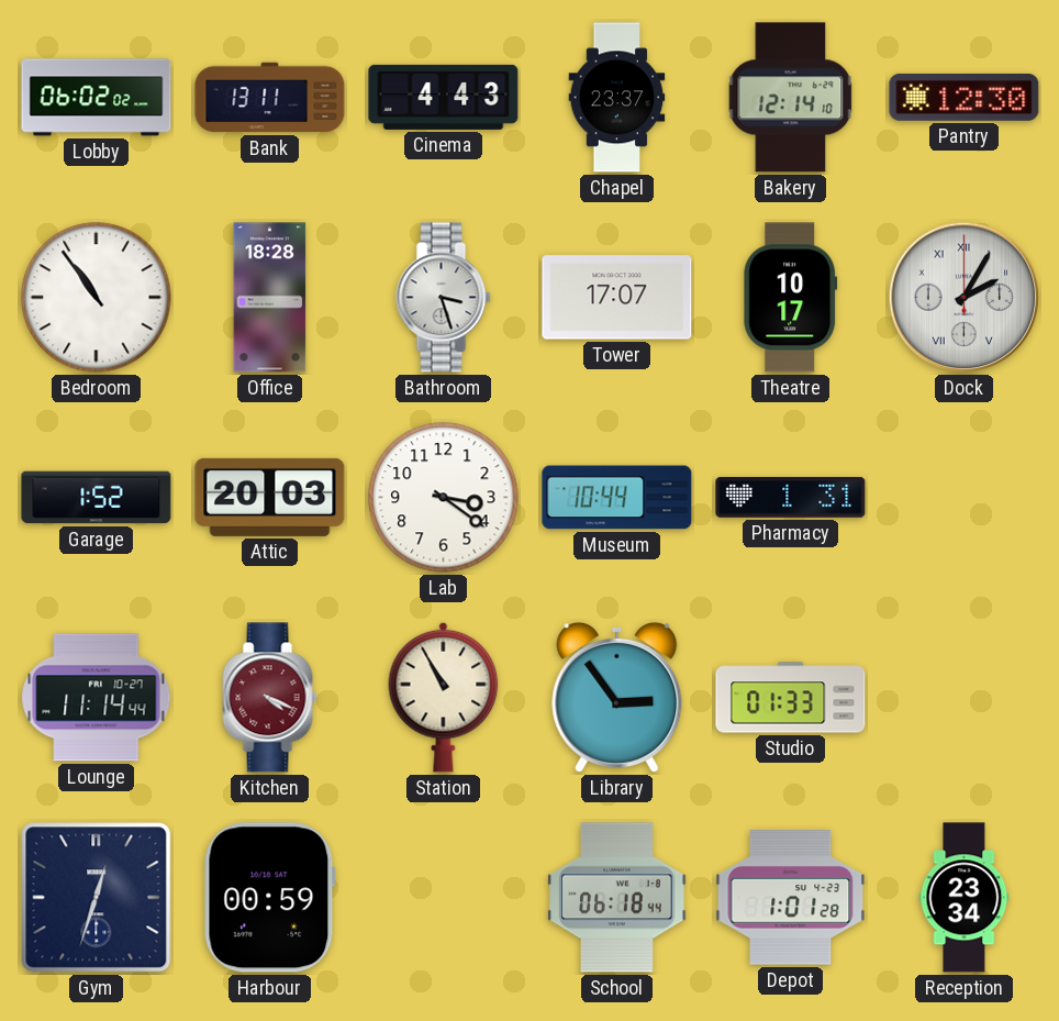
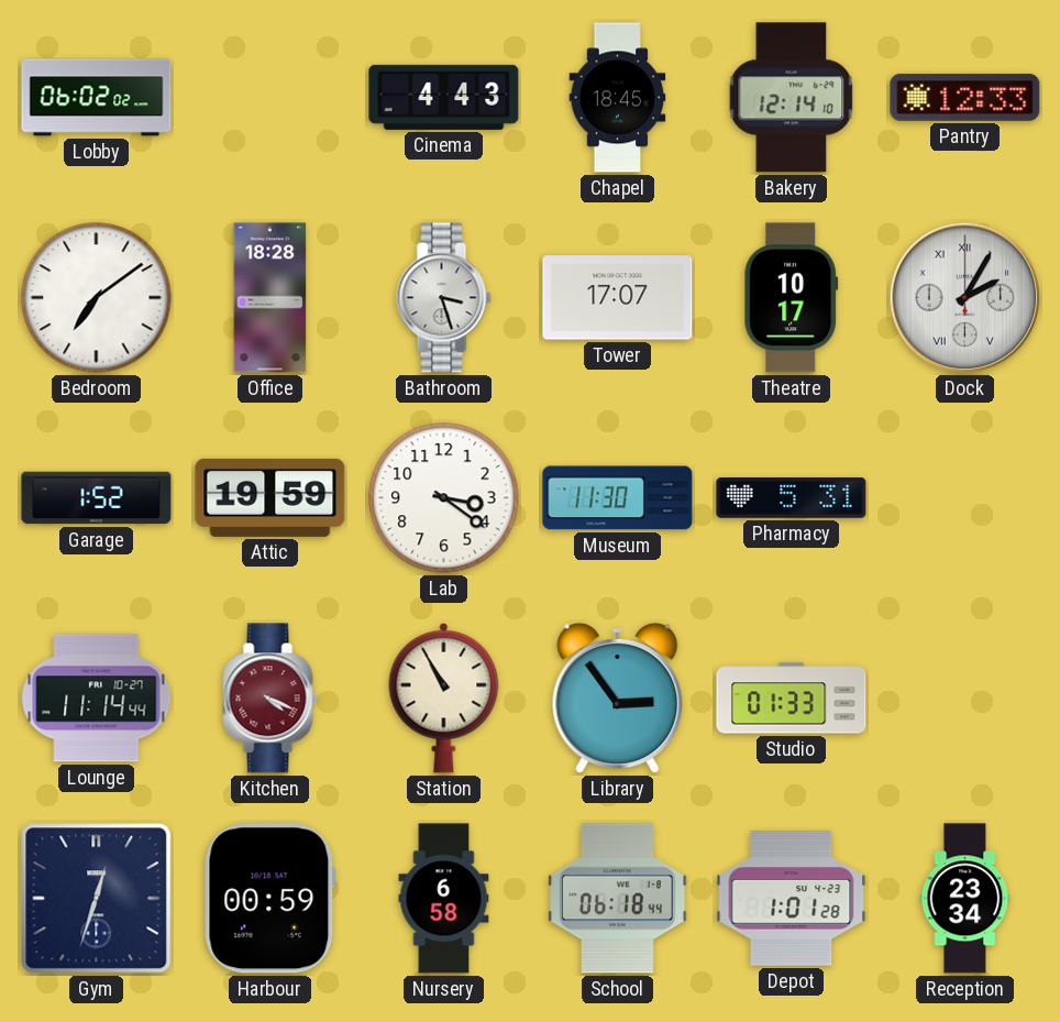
Bank: 13:11 -> none (270, 98)
Chapel: 23:37 -> 18:45 (618, 98)
Pantry: 12:30 -> 12:33 (965, 97)
Bedroom: 10:54 -> 7:09 (97, 298)
Attic: 20:03 -> 19:59 (270, 497)
Museum: 10:44 -> 11:30 (618, 498)
Pharmacy: 1:31 -> 5:31 (792, 498)
Nursery: none -> 6:58 (444, 899)
